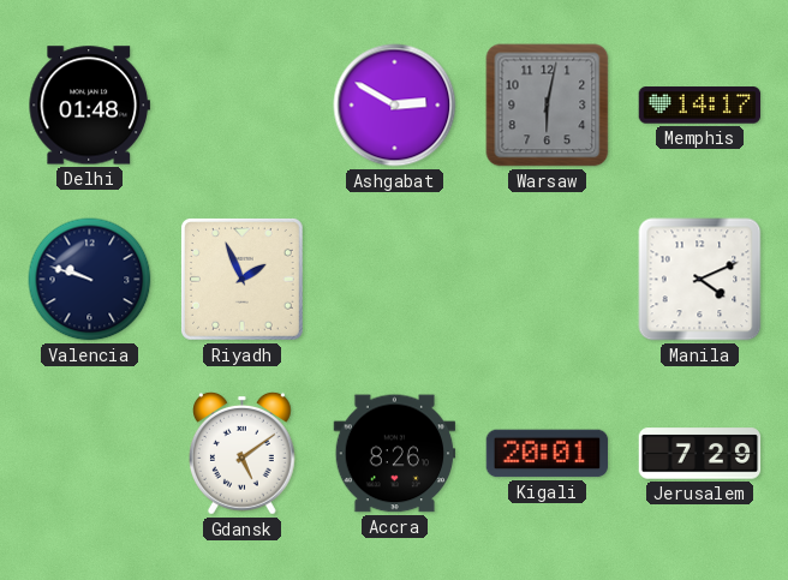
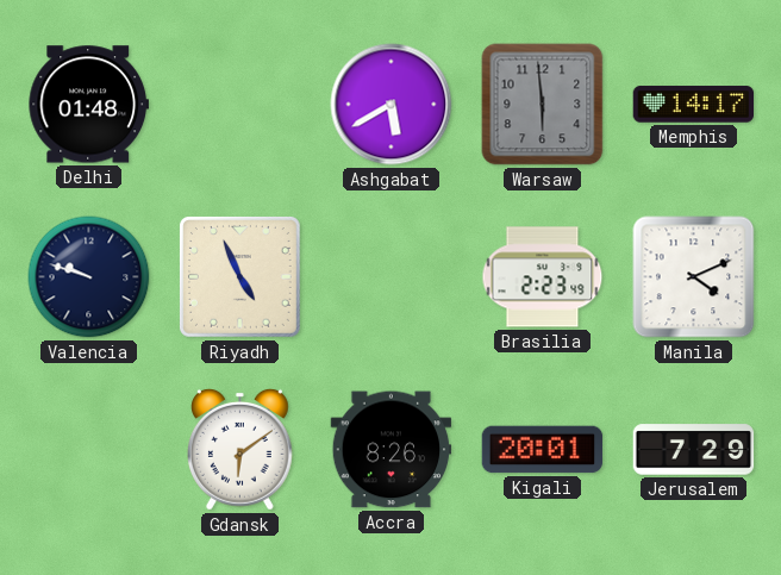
Ashgabat: 2:50 -> 5:40 (392, 105)
Warsaw: 6:02 -> 5:59 (543, 105)
Riyadh: 1:56 -> 4:56 (240, 277)
Brasilia: none -> 2:23 (543, 277)
Gdansk: 5:09 -> 6:09 (240, 449)
